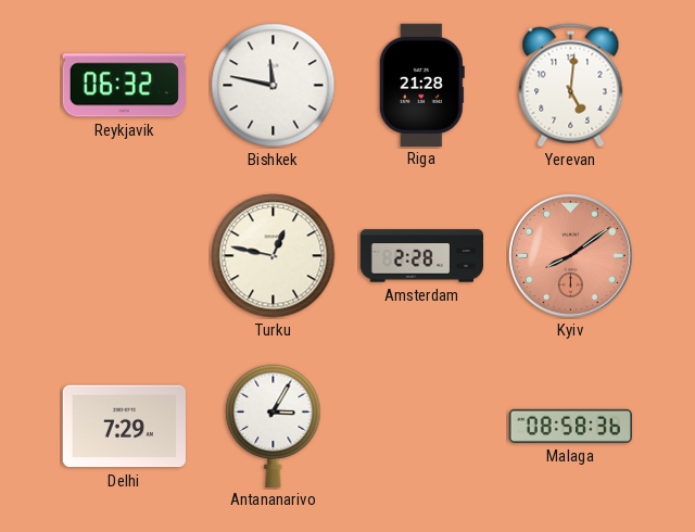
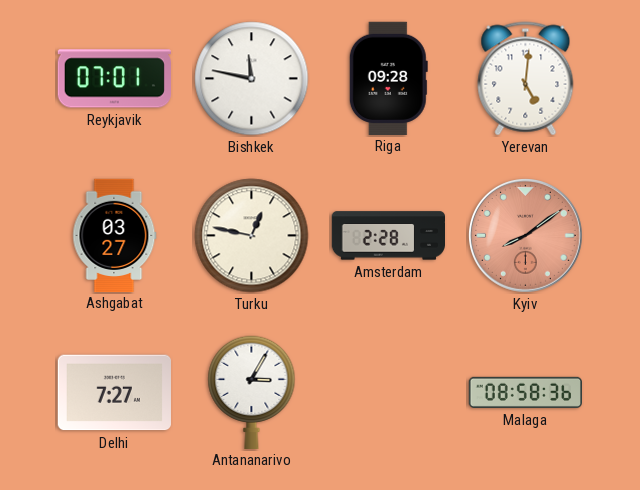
Reykjavik: 06:32 -> 07:01 (114, 79)
Riga: 21:28 -> 09:28 (388, 78)
Ashgabat: none -> 03:27 (115, 235)
Delhi: 7:29 -> 7:27 (114, 393)
